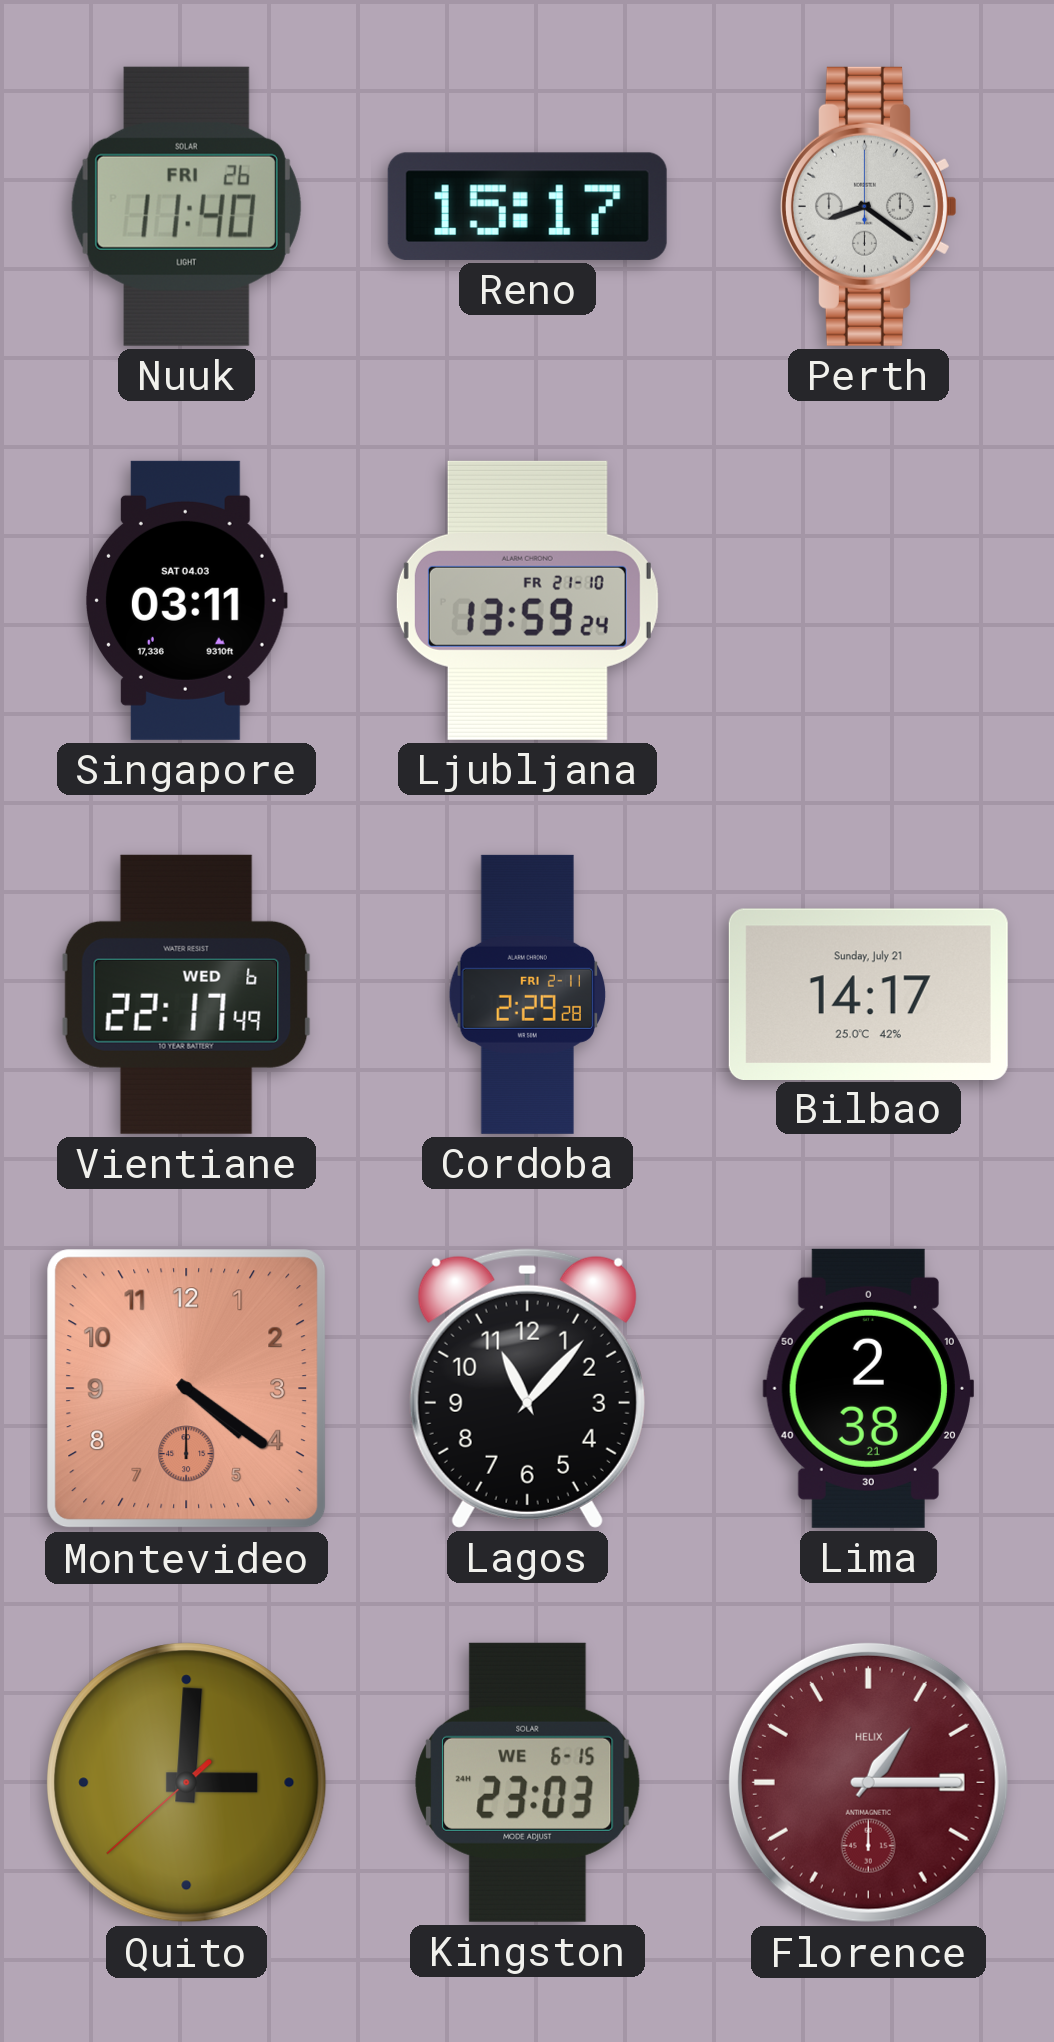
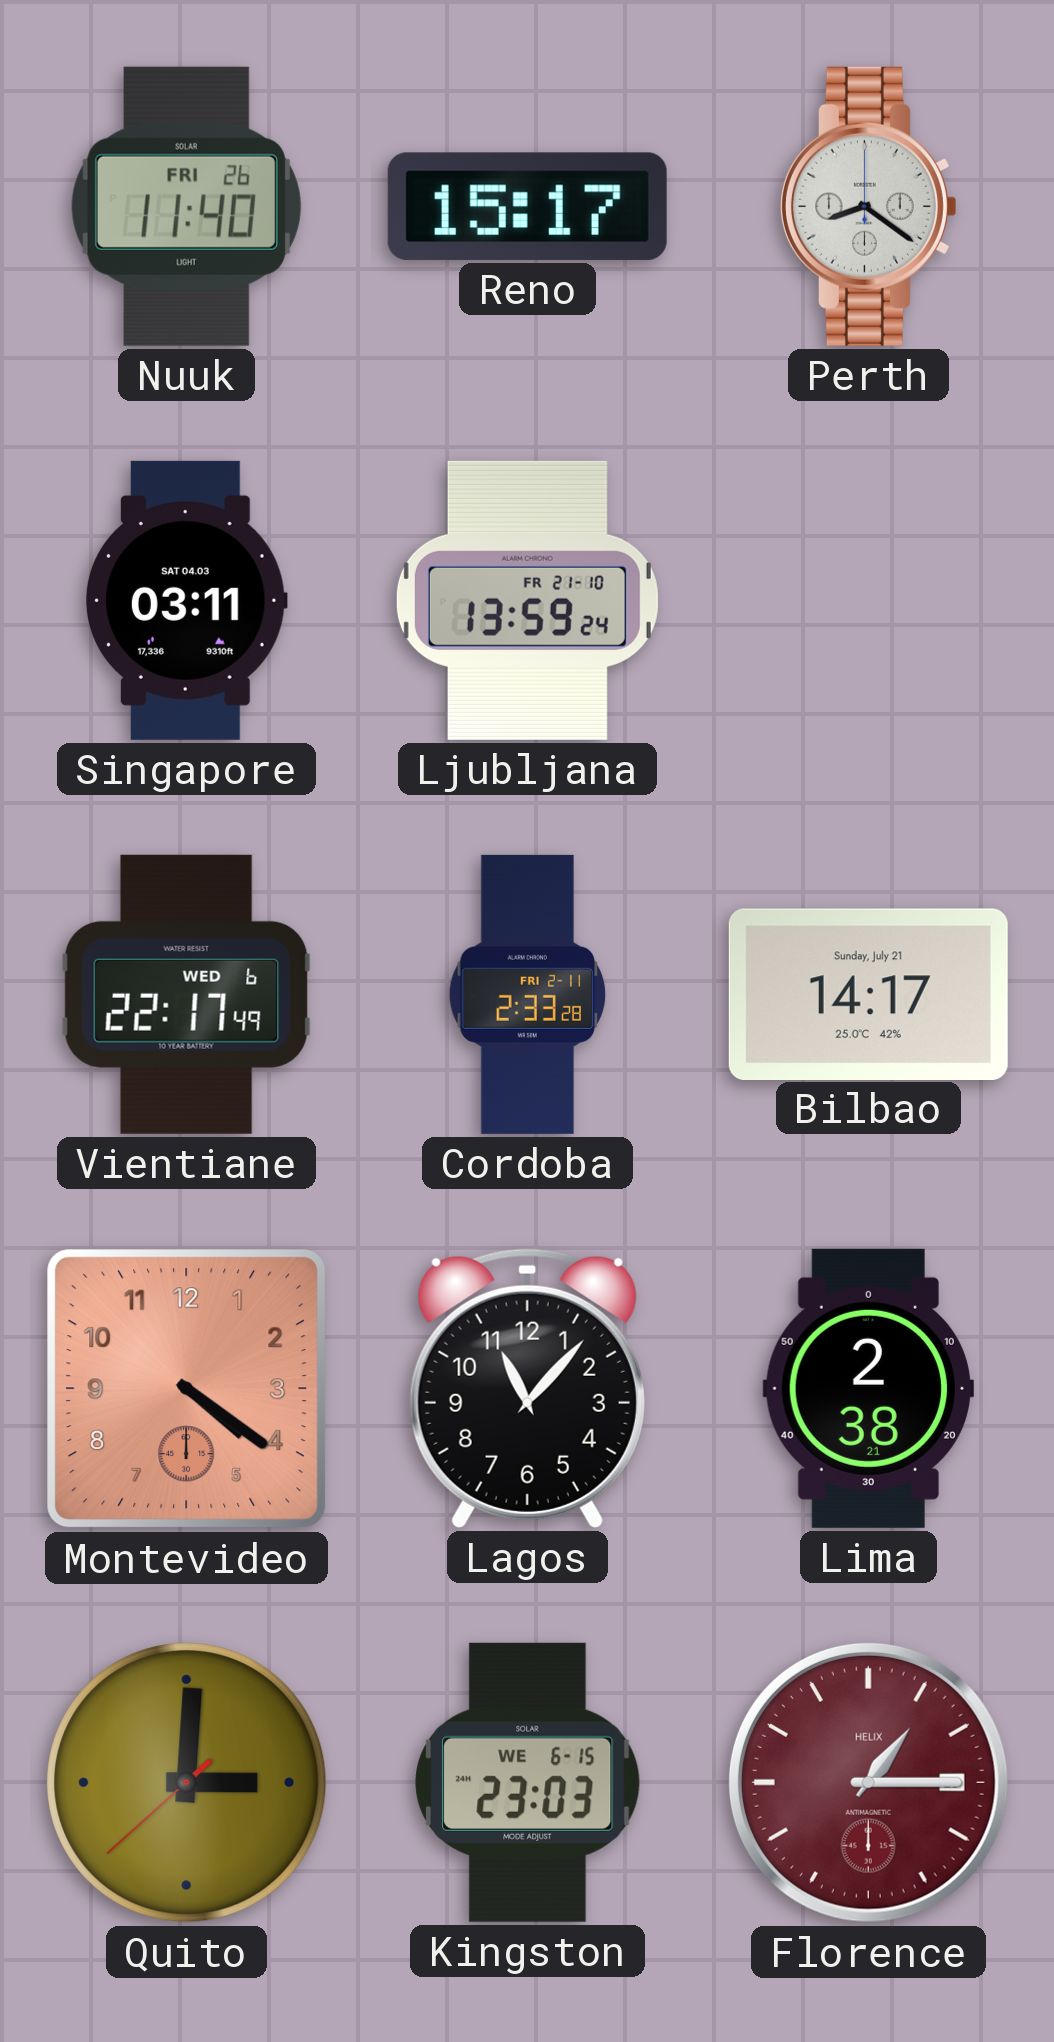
Cordoba: 2:29 -> 2:33 (528, 994)
